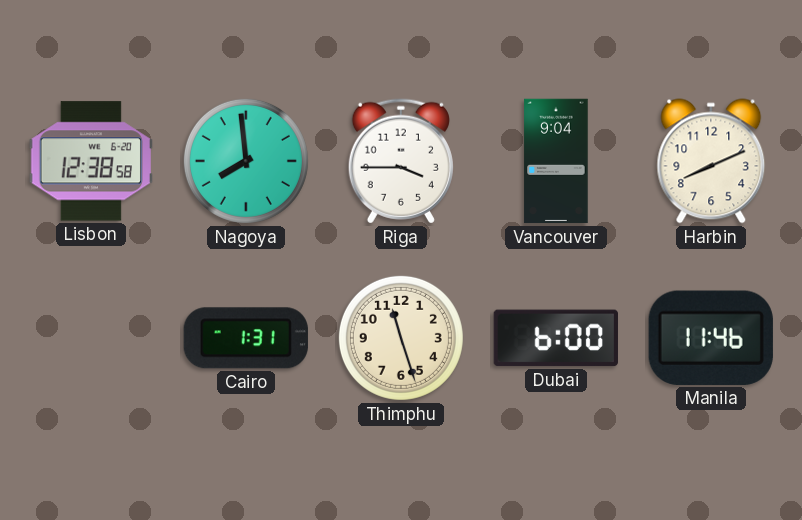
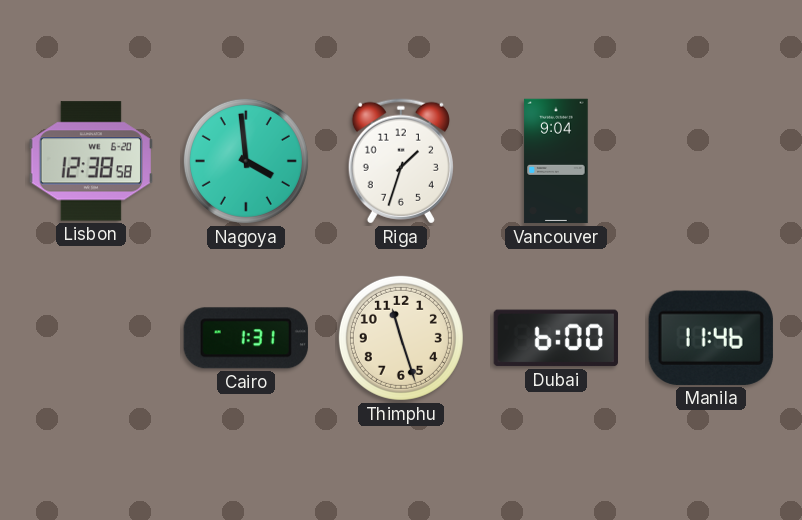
Nagoya: 7:59 -> 3:59 (246, 161)
Riga: 3:45 -> 1:33 (401, 161)
Harbin: 8:11 -> none (711, 161)
